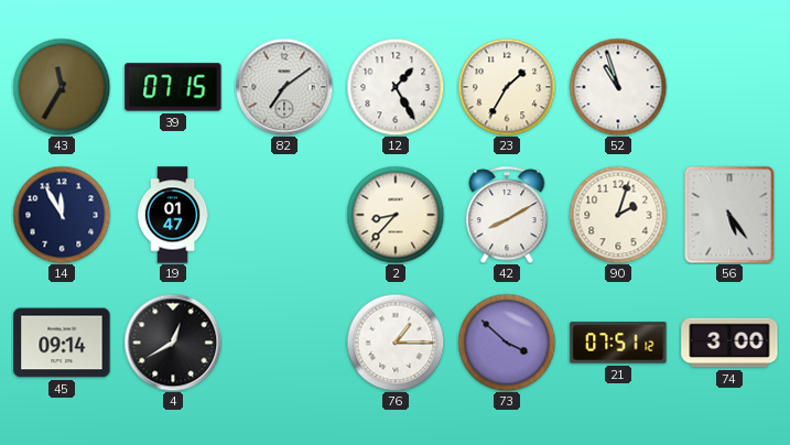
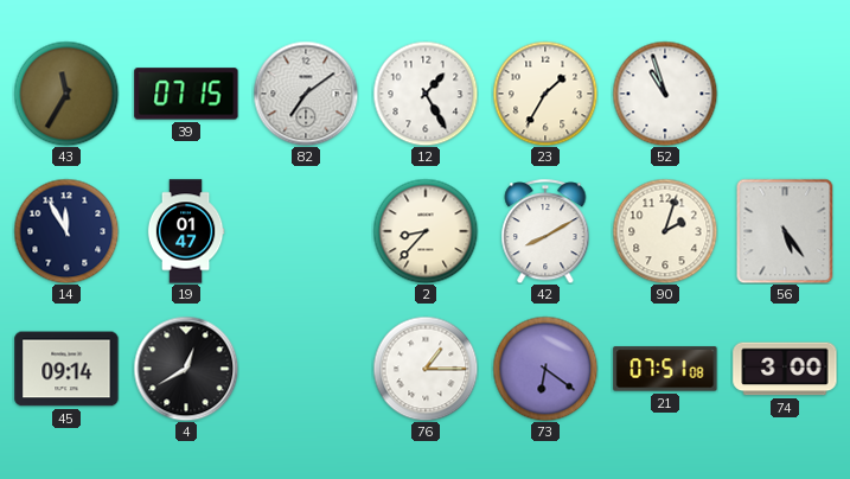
73: 3:52 -> 6:21 (545, 369)
21: 07:51:12 -> 07:51:08 (665, 369)
